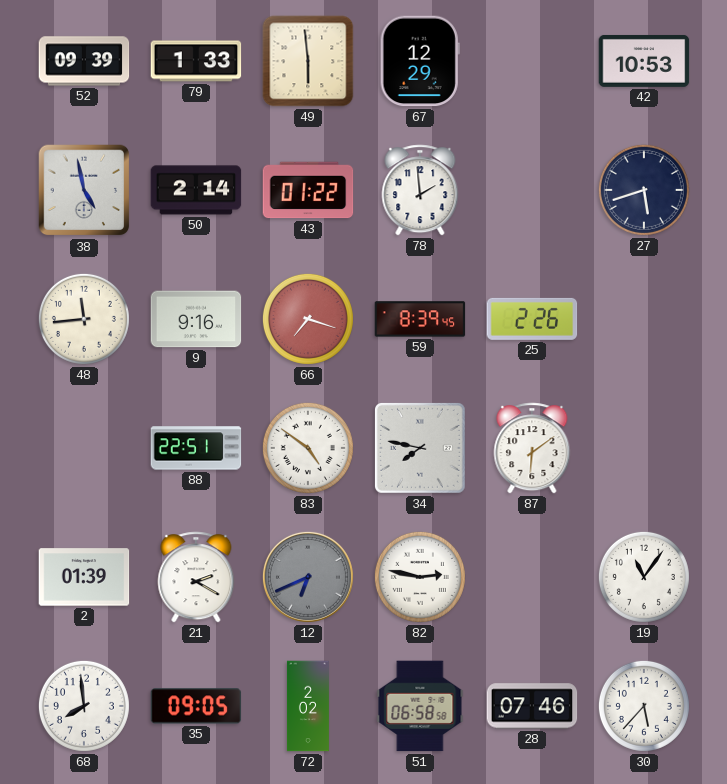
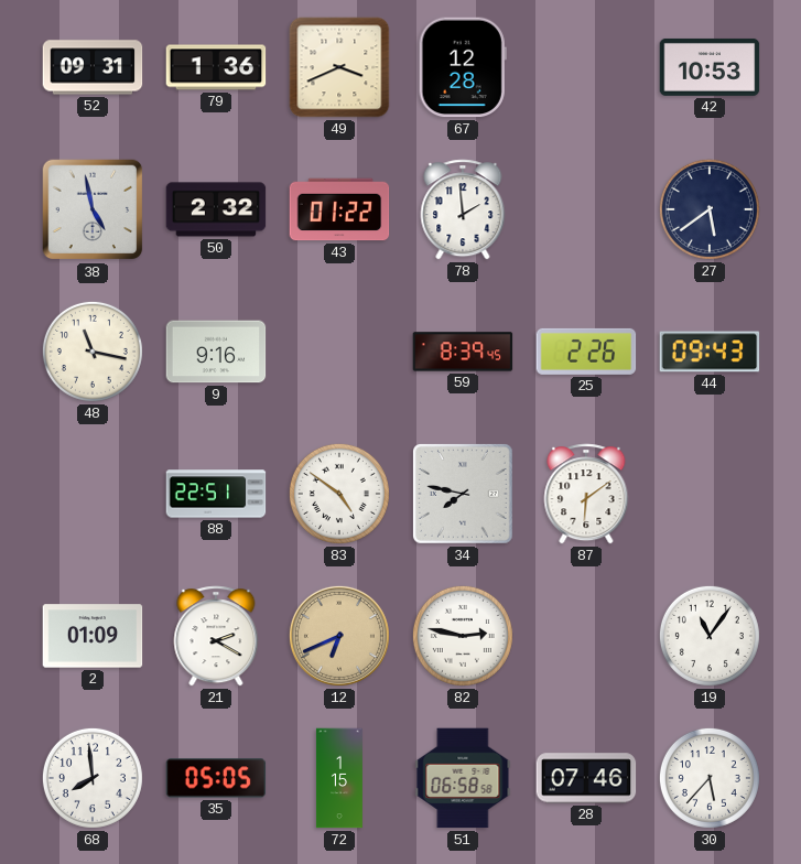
52: 09:39 -> 09:31 (93, 67)
79: 1:33 -> 1:36 (216, 67)
49: 5:59 -> 3:41 (339, 67)
67: 12:29 -> 12:28 (463, 67)
50: 2:14 -> 2:32 (216, 209)
27: 5:42 -> 5:39 (710, 209)
48: 11:44 -> 11:17 (93, 352)
66: 7:18 -> none (308, 319)
44: none -> 09:43 (710, 352)
2: 01:39 -> 01:09 (93, 636)
12 dial: grey -> champagne (339, 636)
35: 09:05 -> 05:05 (216, 778)
72: 2:02 -> 1:15 (339, 778)
